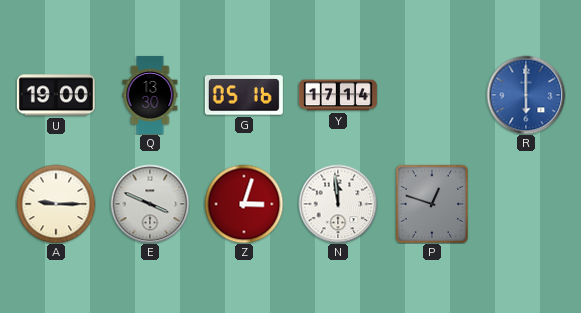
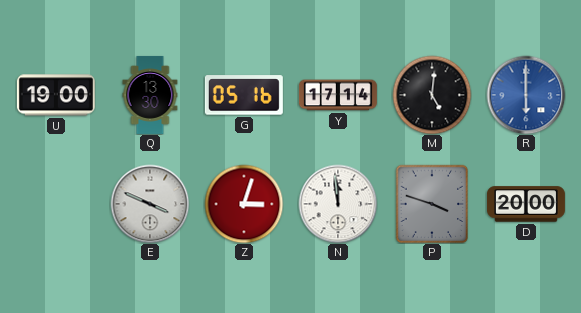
M: none -> 5:01 (432, 95)
A: 9:15 -> none (56, 204)
P: 12:48 -> 3:48 (432, 204)
D: none -> 20:00 (526, 204)
